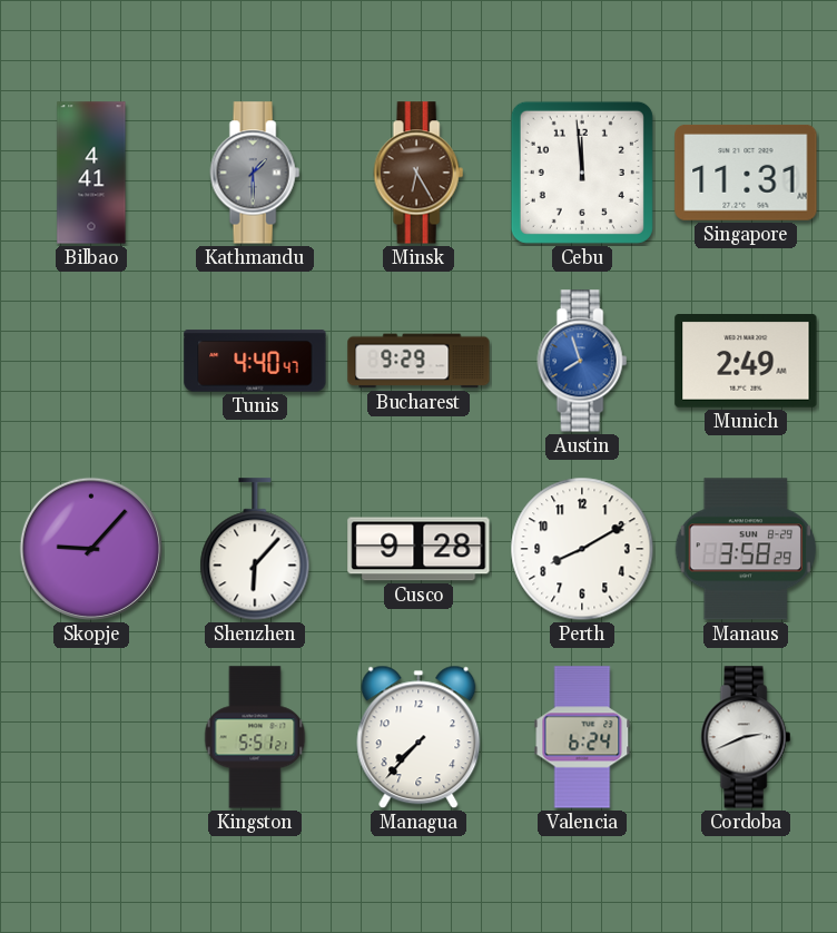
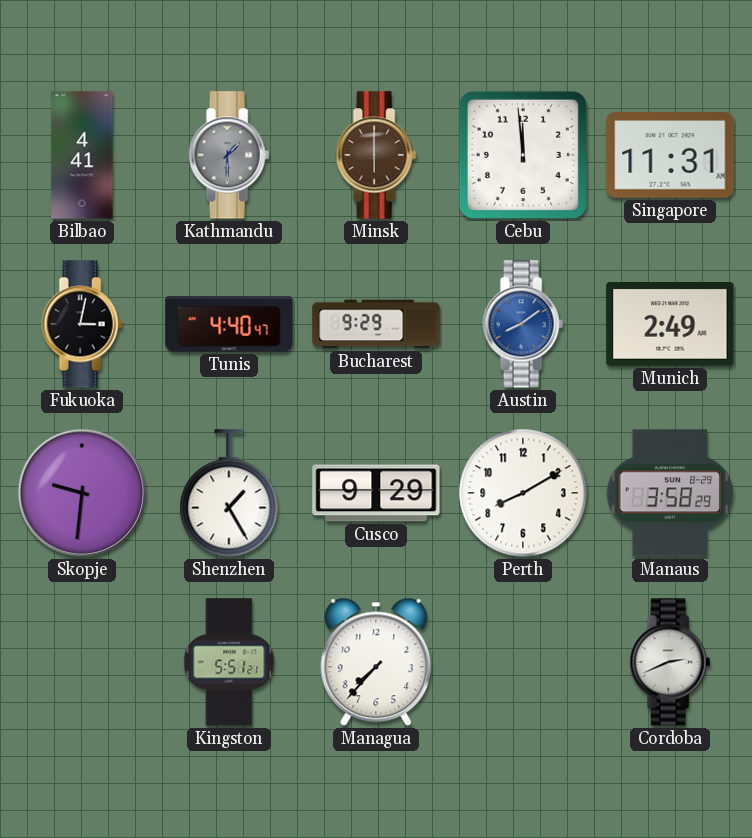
Minsk: 6:25 -> 6:00 (376, 155)
Fukuoka: none -> 3:02 (82, 324)
Austin: 7:57 -> 8:09 (523, 324)
Skopje: 9:07 -> 9:31 (82, 493)
Shenzhen: 6:07 -> 1:25 (229, 494)
Cusco: 9:28 -> 9:29 (376, 493)
Valencia: 6:24 -> none (582, 737)
